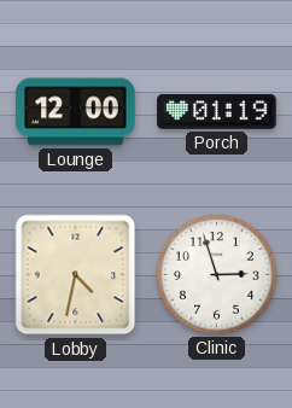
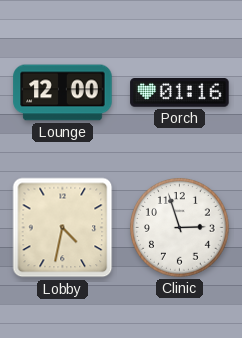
Porch: 01:19 -> 01:16 (180, 93)
